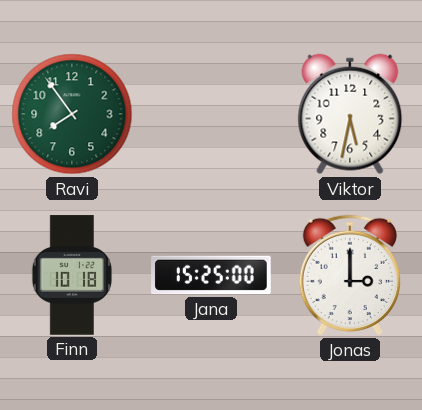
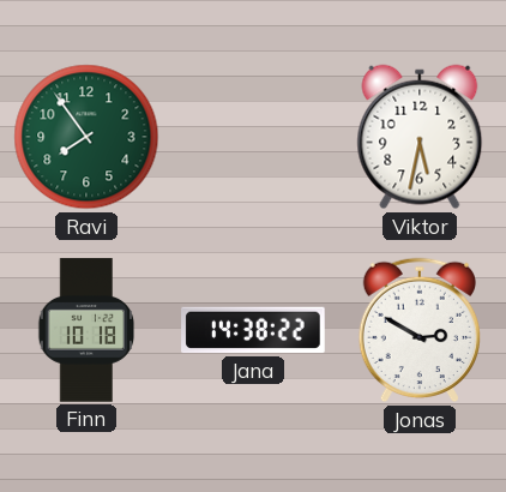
Jana: 15:25 -> 14:38 (253, 330)
Jonas: 3:00 -> 2:50 (418, 330)
